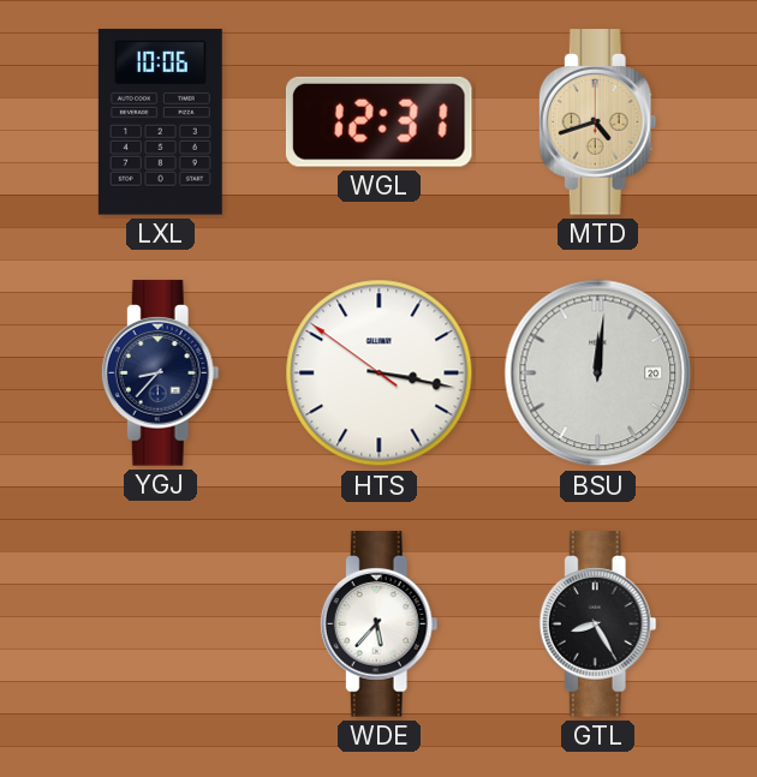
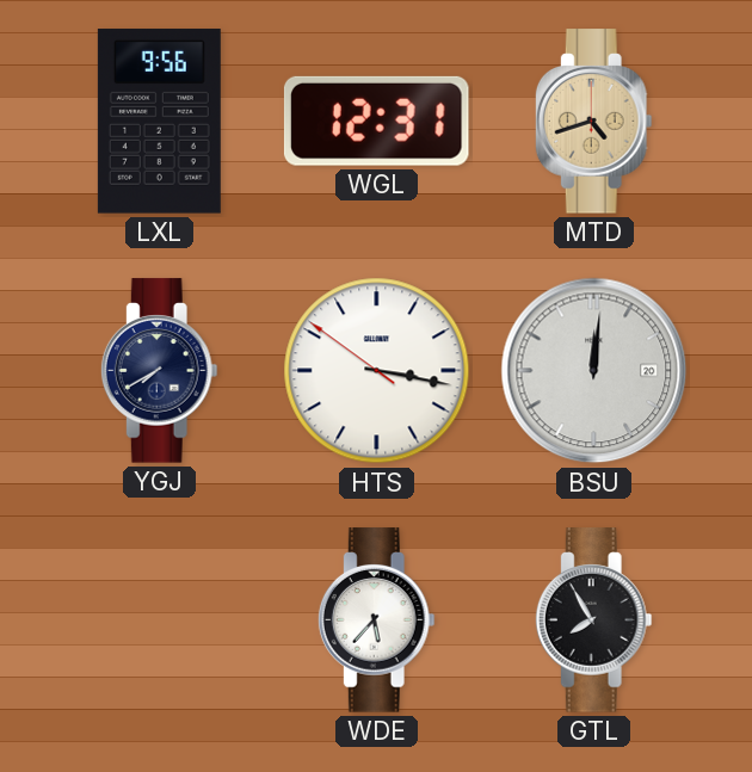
LXL: 10:06 -> 9:56 (159, 122)
YGJ: 8:37 -> 7:40 (159, 371)
GTL: 8:25 -> 7:55 (593, 620)
